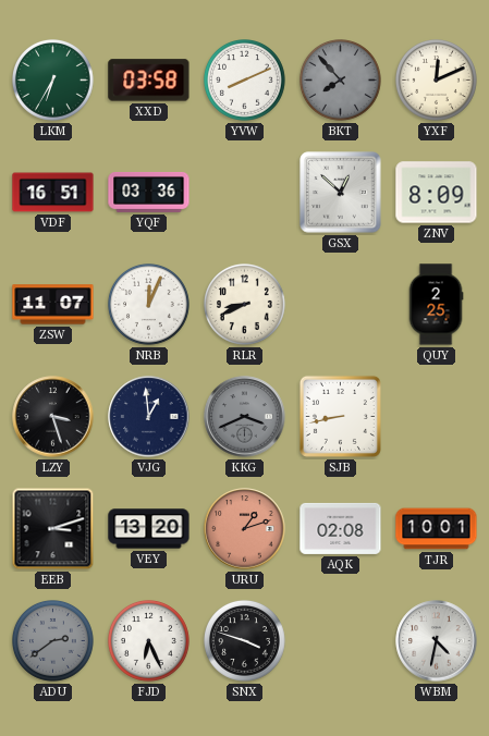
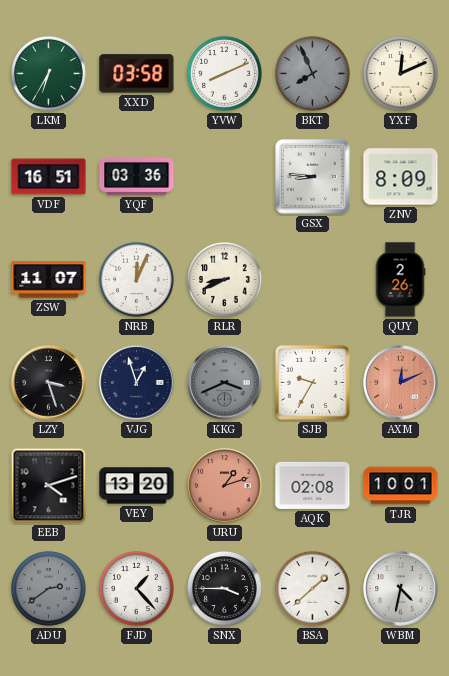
BKT: 7:53 -> 7:56 (313, 74)
GSX: 12:52 -> 8:46 (313, 177)
QUY: 2:25 -> 2:26 (400, 280)
VJG: 12:59 -> 12:57 (137, 383)
SJB: 8:43 -> 9:35 (312, 382)
AXM: none -> 12:11 (401, 383)
EEB: 3:12 -> 4:12 (49, 486)
FJD: 6:26 -> 1:23 (137, 589)
SNX: 3:48 -> 3:45 (225, 589)
BSA: none -> 1:38 (313, 589)
